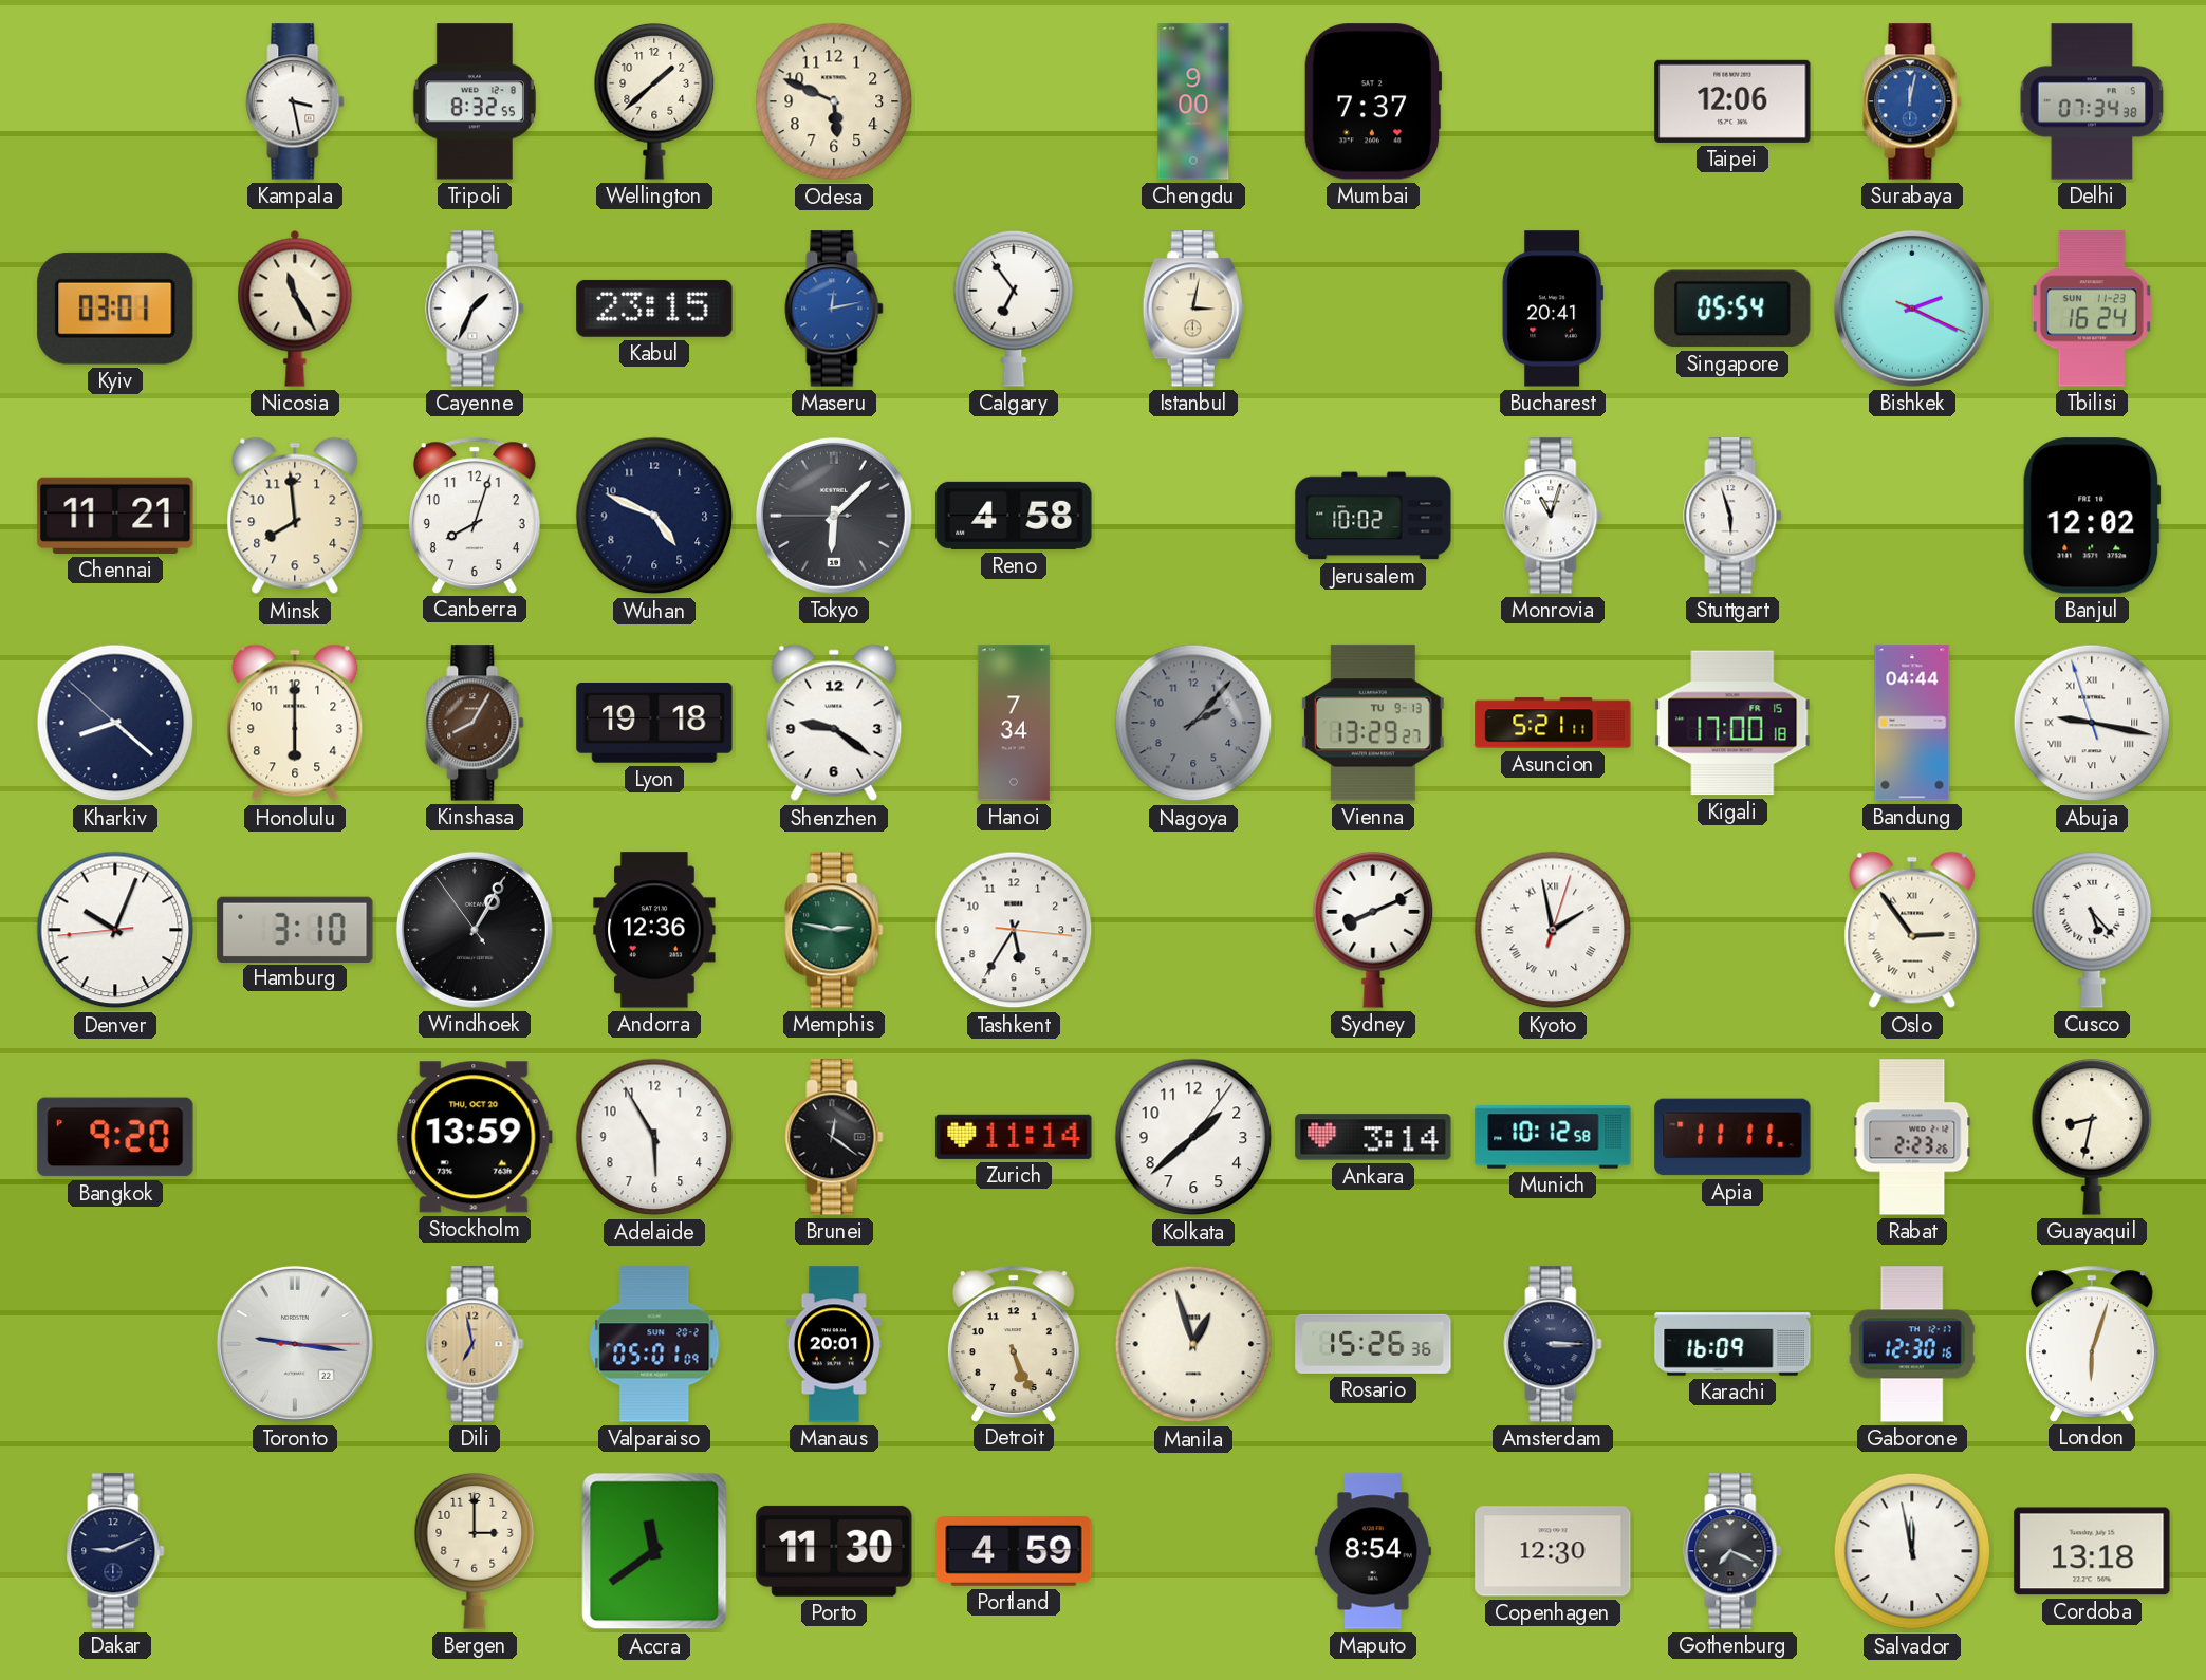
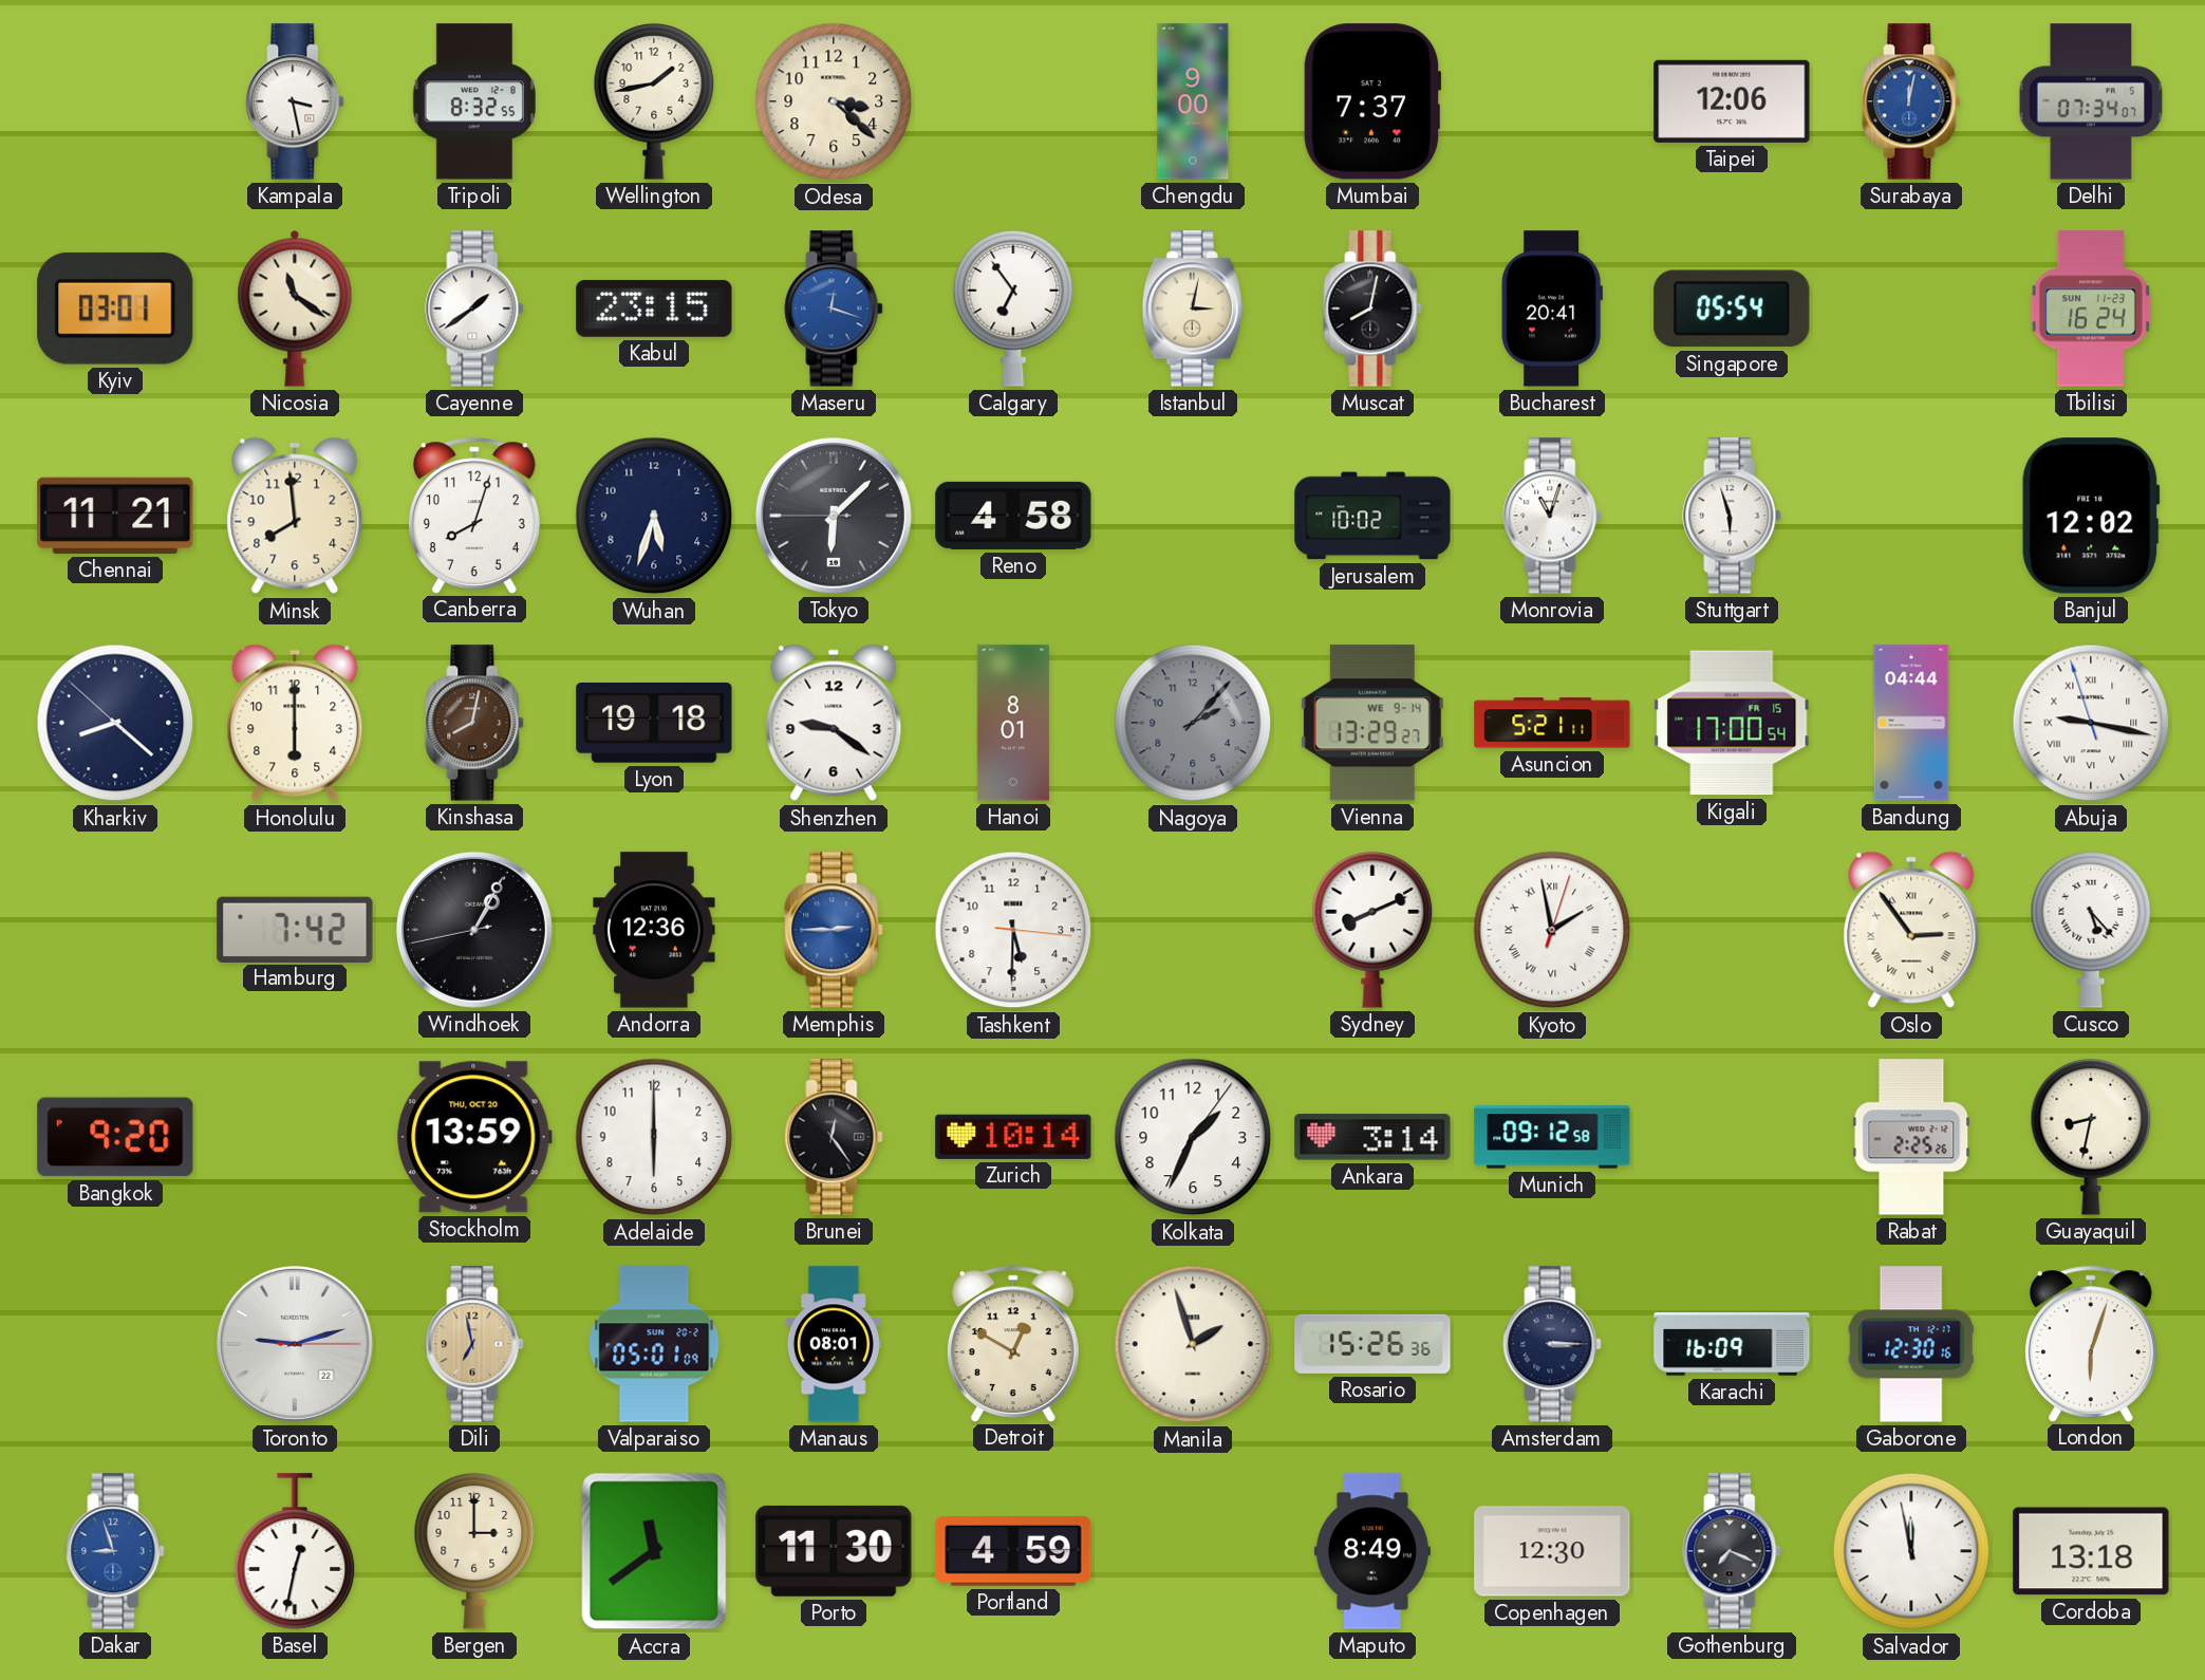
Wellington: 1:38 -> 1:43 (654, 102)
Odesa: 5:49 -> 3:22 (834, 101)
Delhi: 07:34:38 -> 07:34:07 (2091, 101)
Nicosia: 11:25 -> 11:21 (295, 309)
Cayenne: 1:34 -> 1:39 (474, 309)
Maseru: 12:13 -> 12:18 (834, 309)
Muscat: none -> 8:02 (1372, 309)
Bishkek: 2:19 -> none (1912, 309)
Wuhan: 4:49 -> 5:33 (654, 516)
Kinshasa: 8:05 -> 8:02 (474, 723)
Hanoi: 7:34 -> 8:01 (1013, 723)
Vienna date: TU 9-13 -> WE 9-14 (1372, 723)
Kigali: 17:00:18 -> 17:00:54 (1732, 723)
Denver: 10:03 -> none (115, 930)
Hamburg: 3:10 -> 7:42 (295, 929)
Windhoek: 1:04:54 -> 1:04:43 (474, 930)
Memphis: 2:47 -> 2:45 (834, 930)
Memphis dial: green -> blue (834, 930)
Tashkent: 5:35 -> 5:30 (1013, 930)
Adelaide: 5:55 -> 6:00 (654, 1137)
Brunei: 12:21 -> 12:24 (834, 1137)
Zurich: 11:14 -> 10:14 (1013, 1137)
Kolkata: 1:38 -> 1:34 (1193, 1137)
Munich: 10:12 -> 09:12 (1552, 1137)
Apia: 11:11 -> none (1732, 1137)
Rabat: 2:23 -> 2:25 (1911, 1137)
Toronto: 9:16 -> 9:12 (295, 1344)
Manaus: 20:01 -> 08:01 (834, 1344)
Detroit: 5:26 -> 12:50 (1013, 1343)
Manila: 12:57 -> 1:57 (1193, 1344)
Dakar: 9:11 -> 8:57 (115, 1551)
Dakar dial: navy -> blue (115, 1551)
Basel: none -> 12:32 (295, 1551)
Maputo: 8:54 -> 8:49 (1372, 1551)
